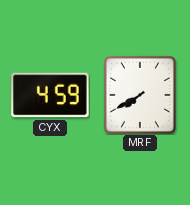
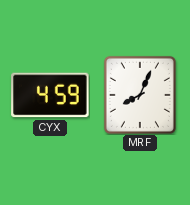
MRF: 7:40 -> 8:04 (140, 95)
